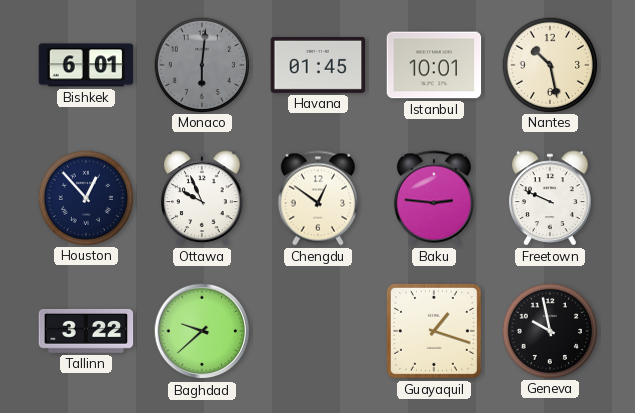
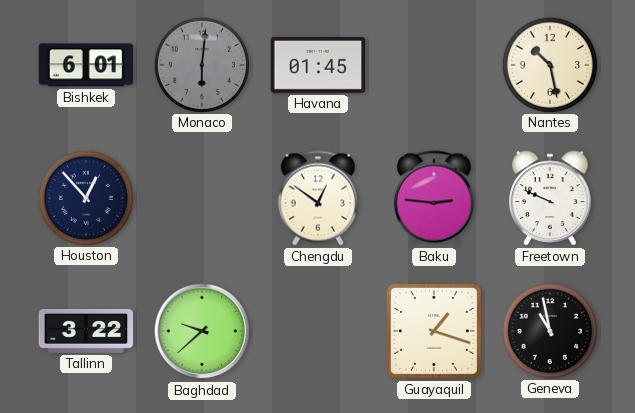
Istanbul: 10:01 -> none (434, 65)
Ottawa: 9:56 -> none (202, 198)
Geneva: 9:58 -> 10:58 (549, 330)
